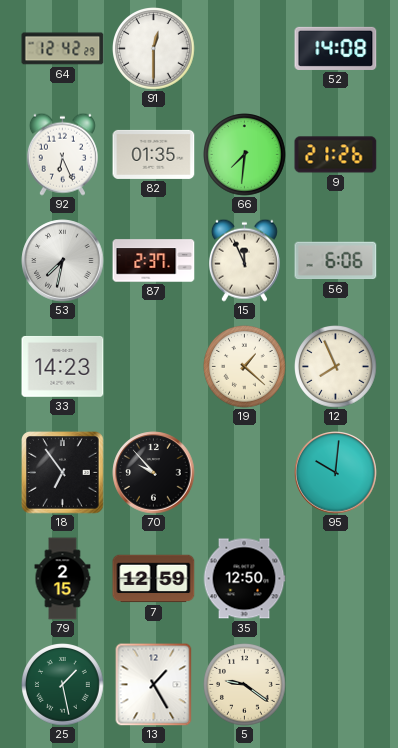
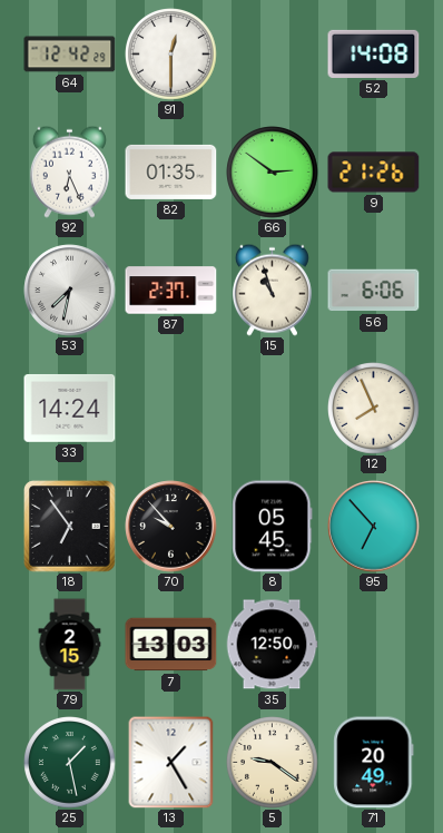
66: 7:31 -> 2:51 (273, 173)
15: 11:56 -> 10:57 (272, 290)
33: 14:23 -> 14:24 (70, 408)
19: 1:22 -> none (245, 367)
8: none -> 05:45 (273, 527)
95: 10:01 -> 6:53 (374, 527)
7: 12:59 -> 13:03 (171, 645)
71: none -> 20:49 (374, 763)
